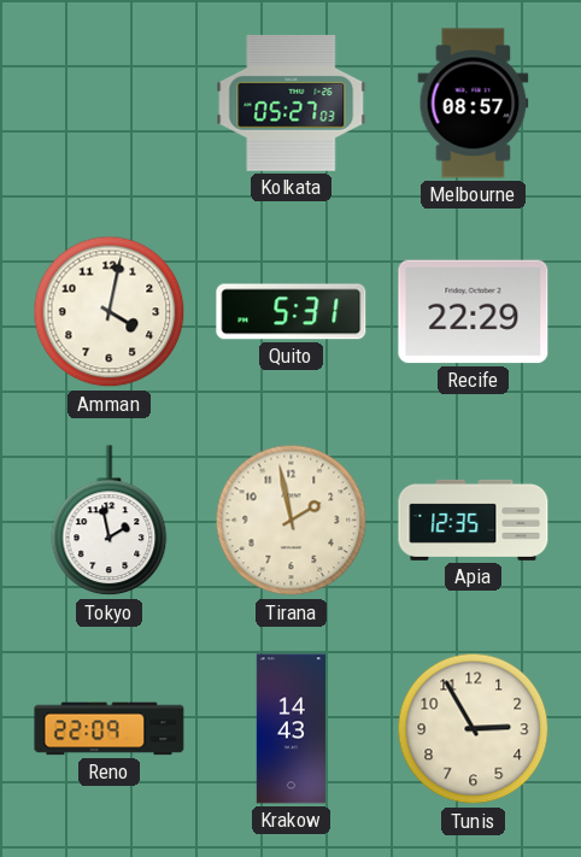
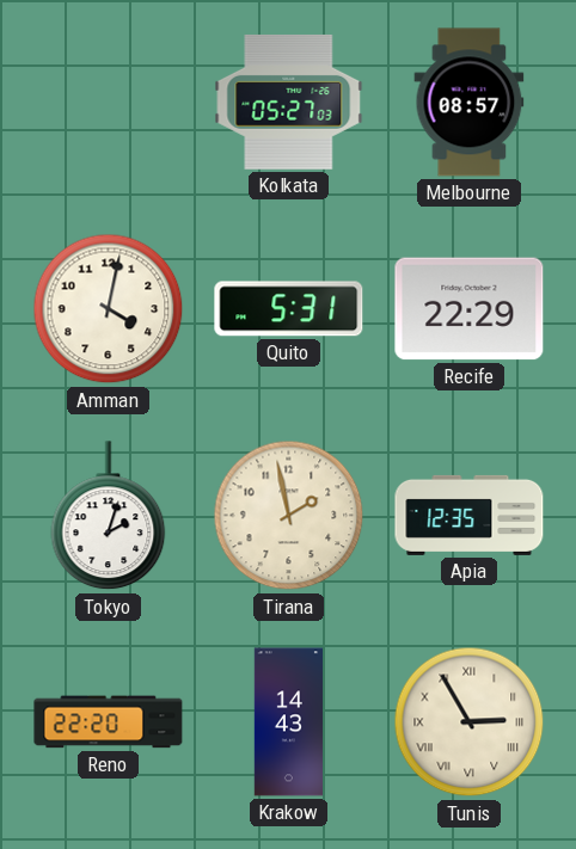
Tokyo: 1:58 -> 2:03 (109, 516)
Reno: 22:09 -> 22:20 (109, 722)
Tunis numerals: Arabic -> Roman (470, 722)
